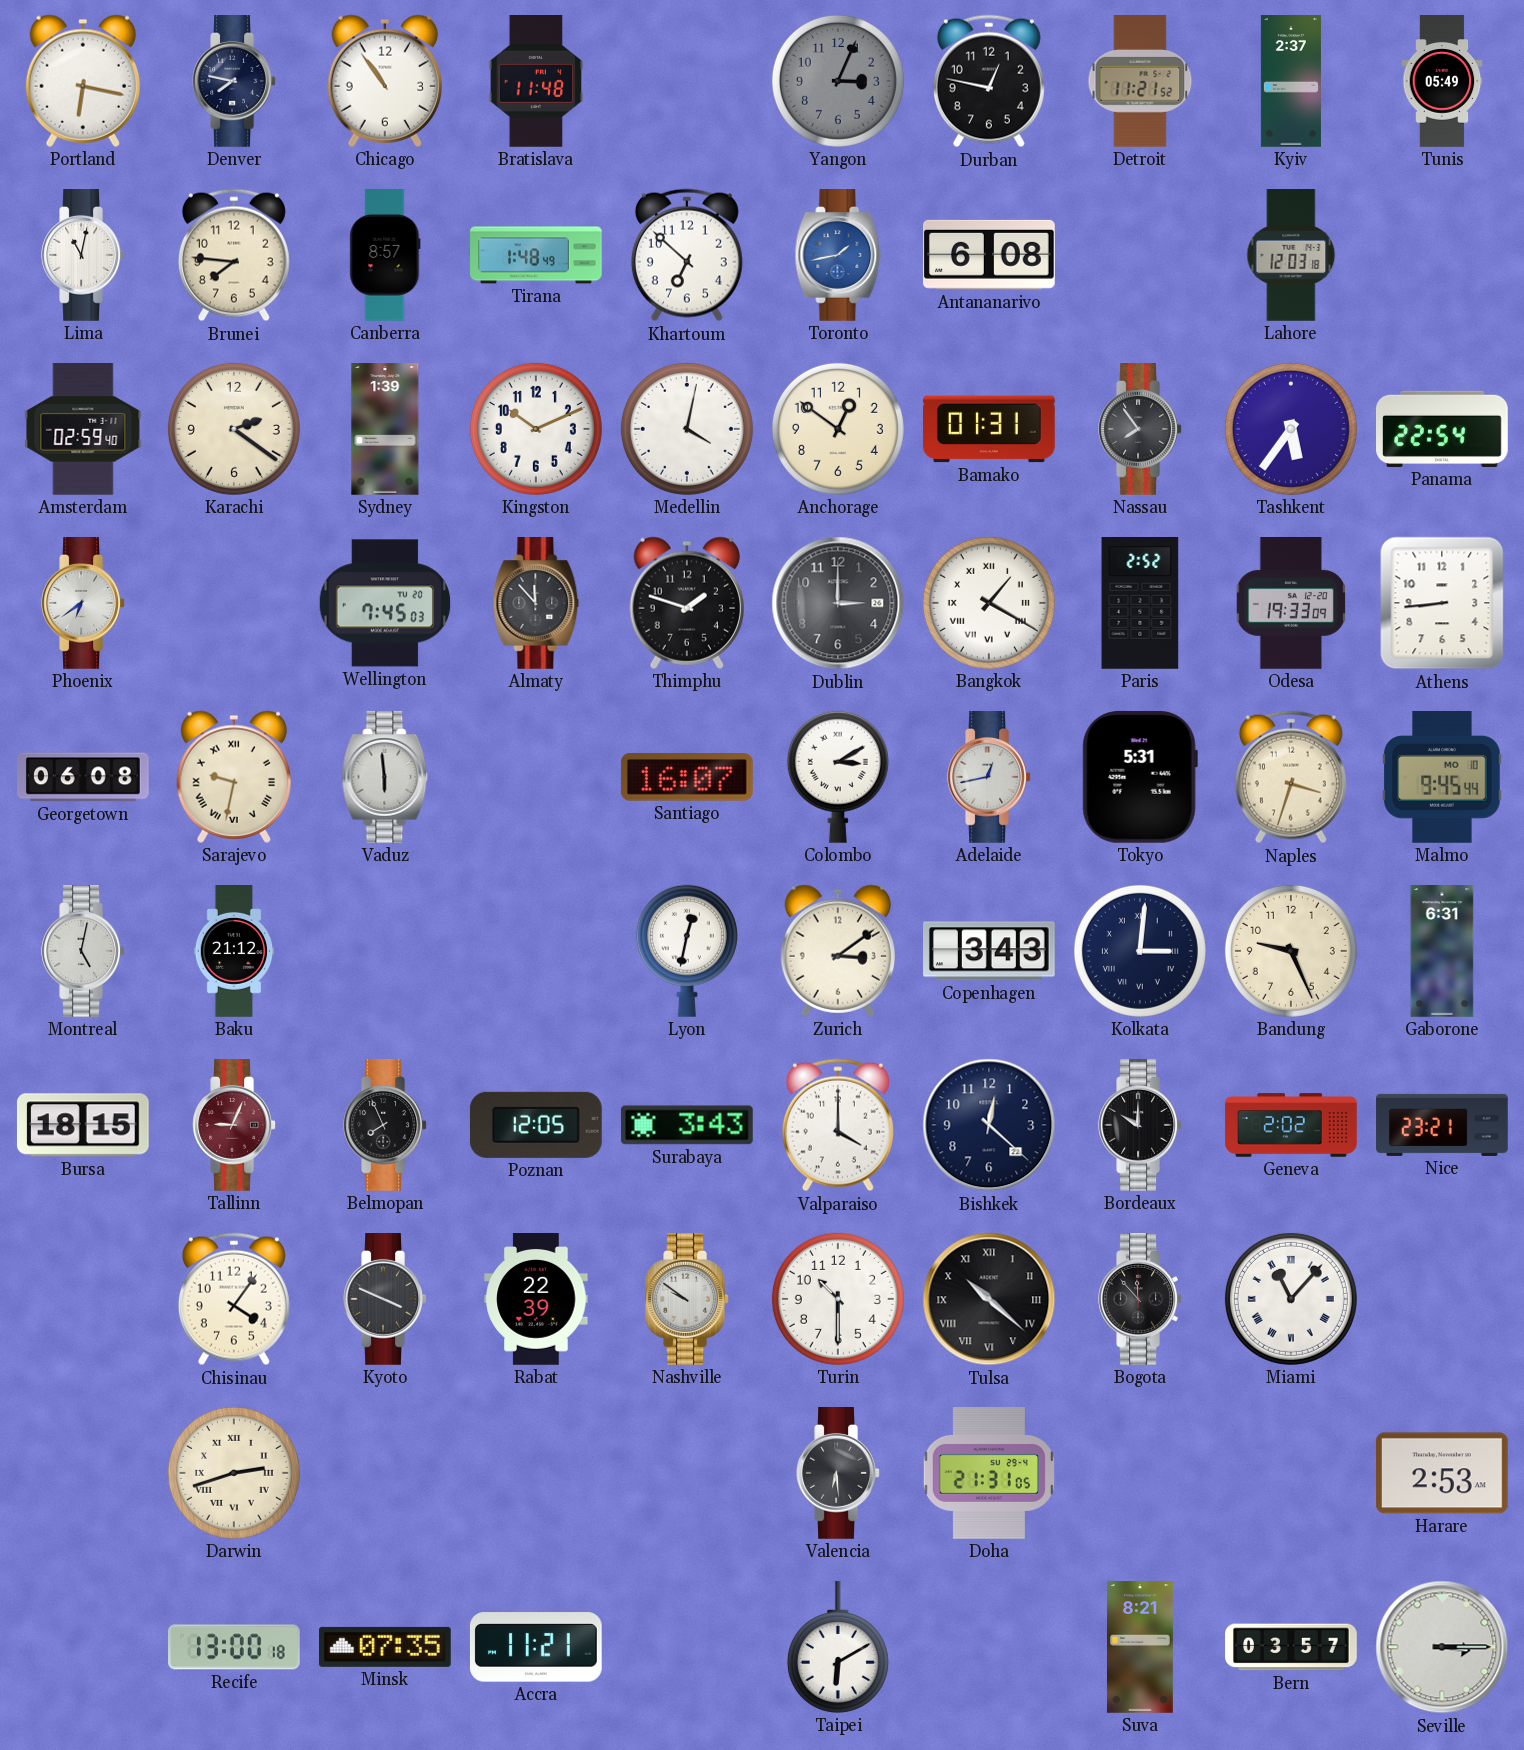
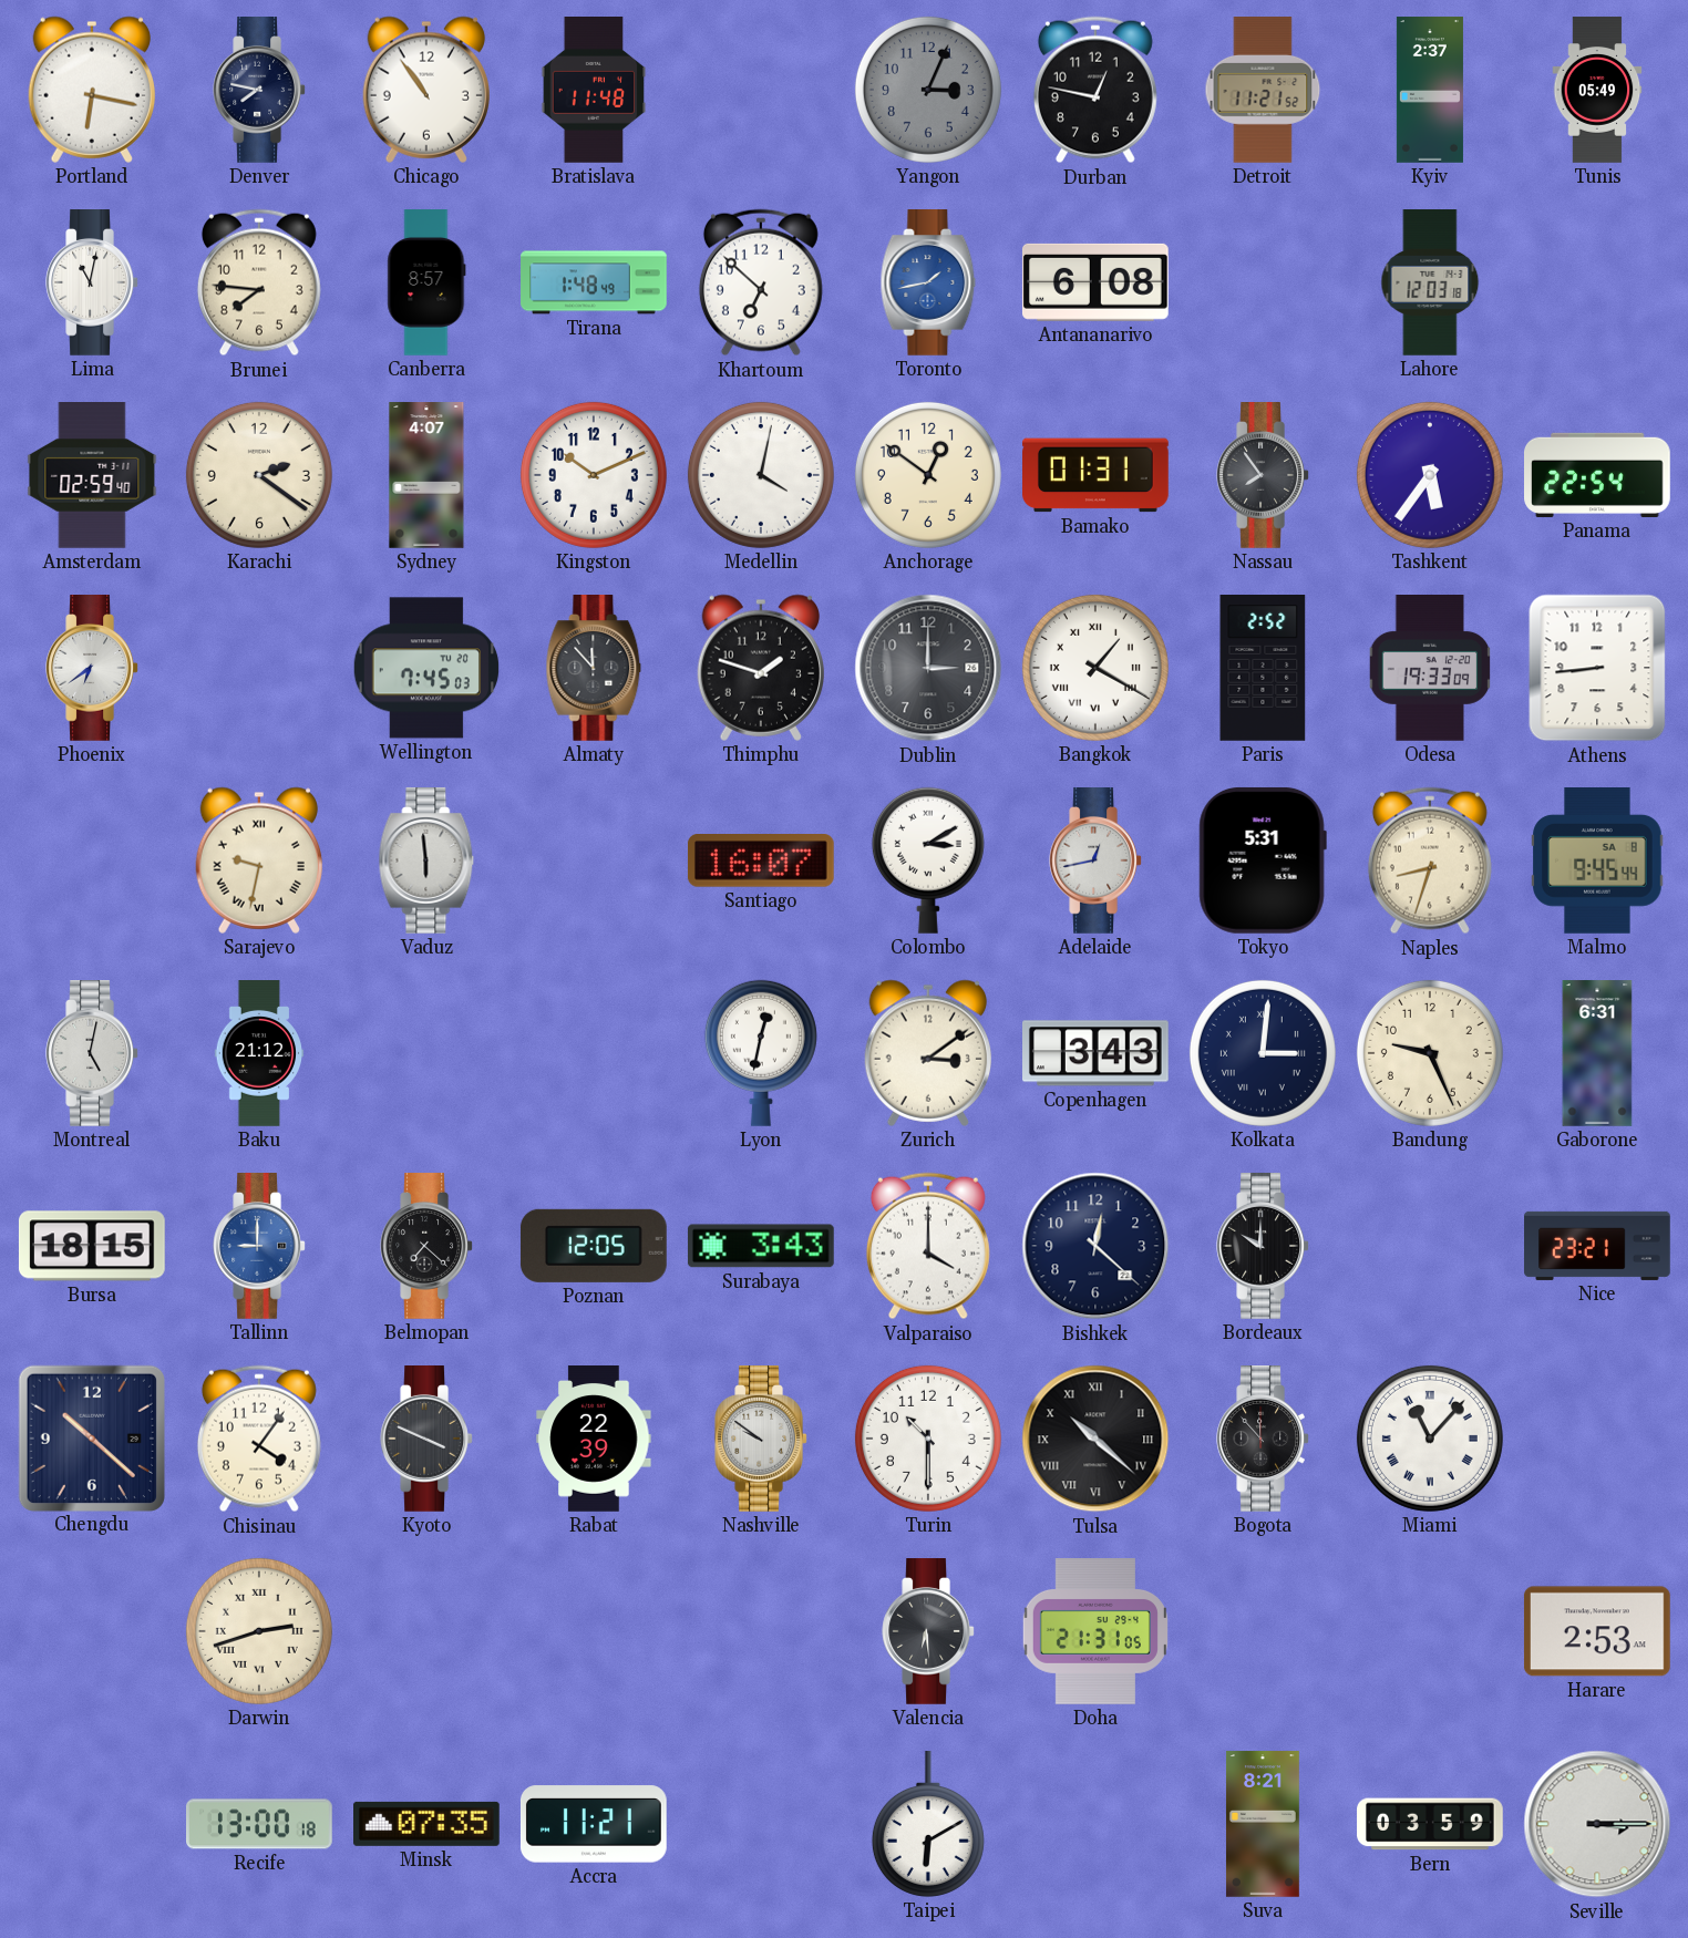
Sydney: 1:39 -> 4:07 (426, 475)
Georgetown: 06:08 -> none (84, 777)
Naples: 3:33 -> 8:33 (1430, 860)
Malmo date: MO 10 -> SA 8 (1597, 862)
Tallinn: 9:04 -> 9:00 (259, 1247)
Tallinn dial: burgundy -> blue (259, 1247)
Belmopan: 7:56 -> 7:22 (426, 1247)
Geneva: 2:02 -> none (1291, 1125)
Chengdu: none -> 10:22 (91, 1437)
Bern: 03:57 -> 03:59 (1430, 1824)
